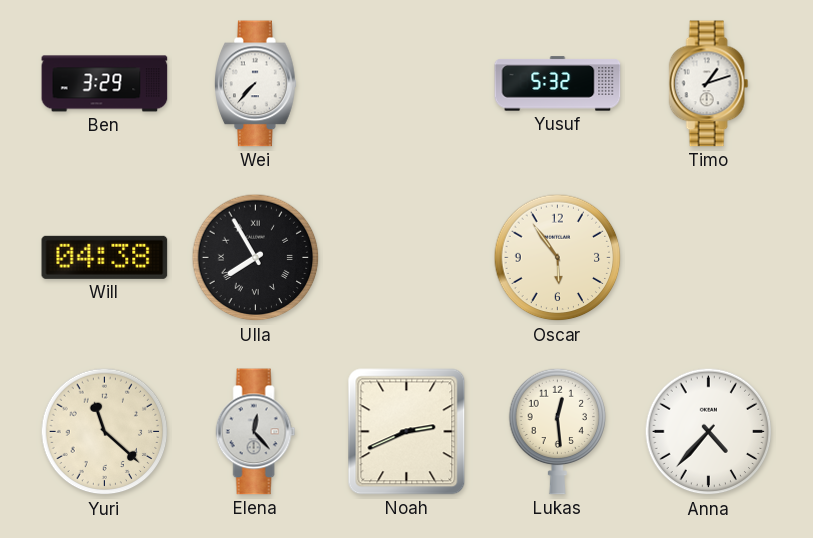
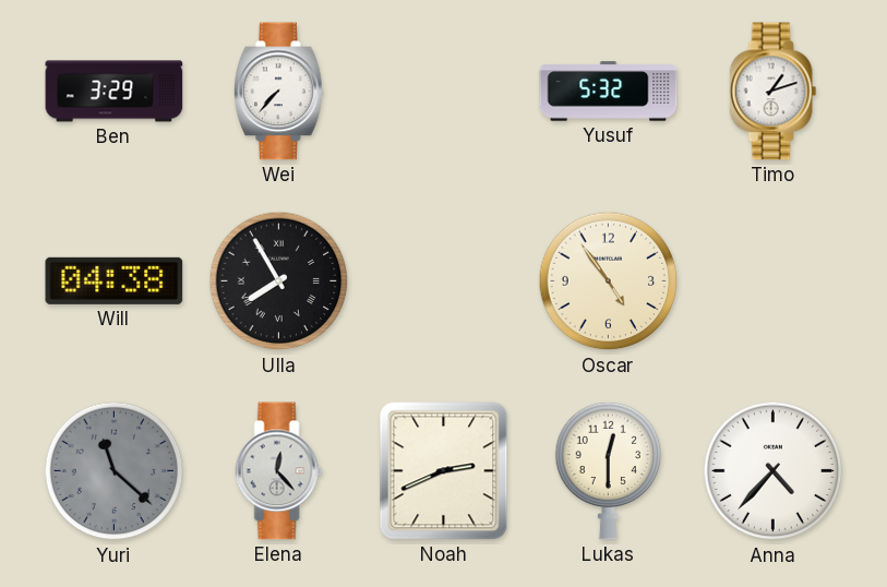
Oscar: 5:54 -> 4:54 (609, 281)
Yuri dial: cream -> grey (115, 471)
Lukas: 12:29 -> 12:30 (609, 470)
